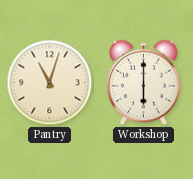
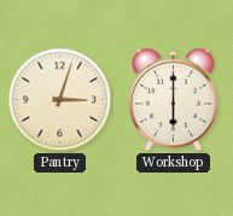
Pantry: 11:03 -> 3:03 (60, 100)
